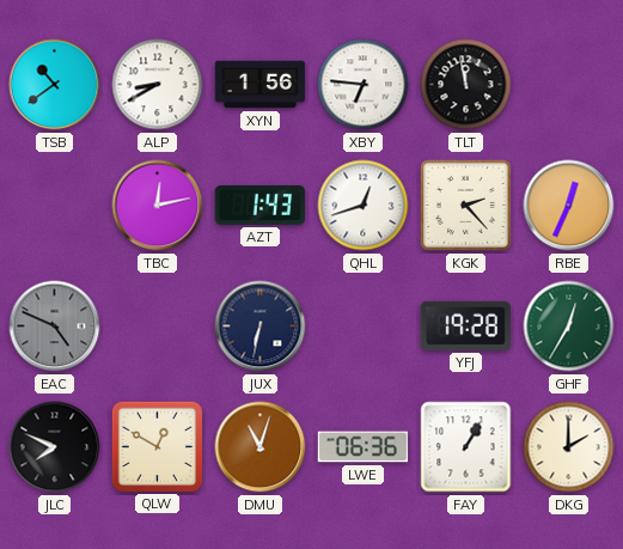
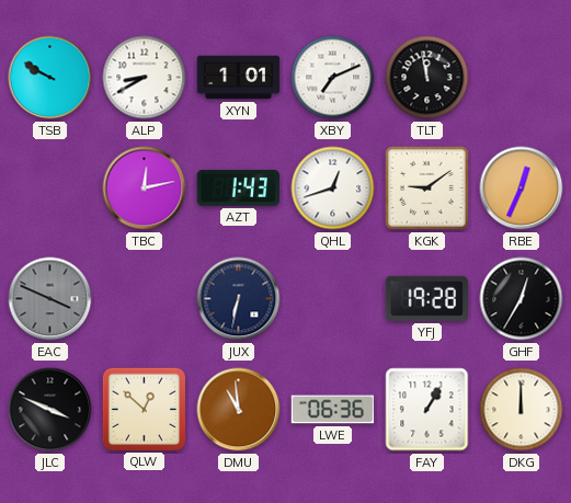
TSB: 10:39 -> 9:50 (50, 78)
XYN: 1:56 -> 1:01 (239, 78)
XBY: 6:46 -> 7:11 (333, 78)
KGK: 2:23 -> 9:09 (426, 187)
EAC: 4:49 -> 3:49 (50, 299)
GHF dial: green -> black (522, 299)
JLC: 7:49 -> 3:49 (50, 410)
QLW: 12:50 -> 12:52 (144, 409)
DMU: 11:03 -> 10:59 (239, 410)
DKG: 2:00 -> 12:00 (522, 410)
